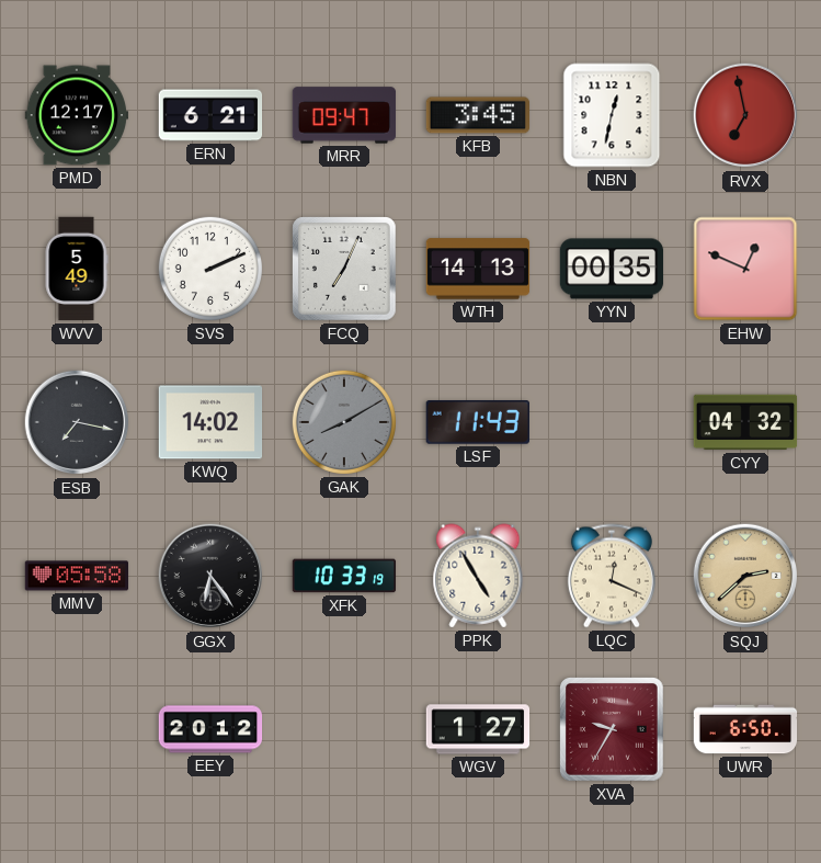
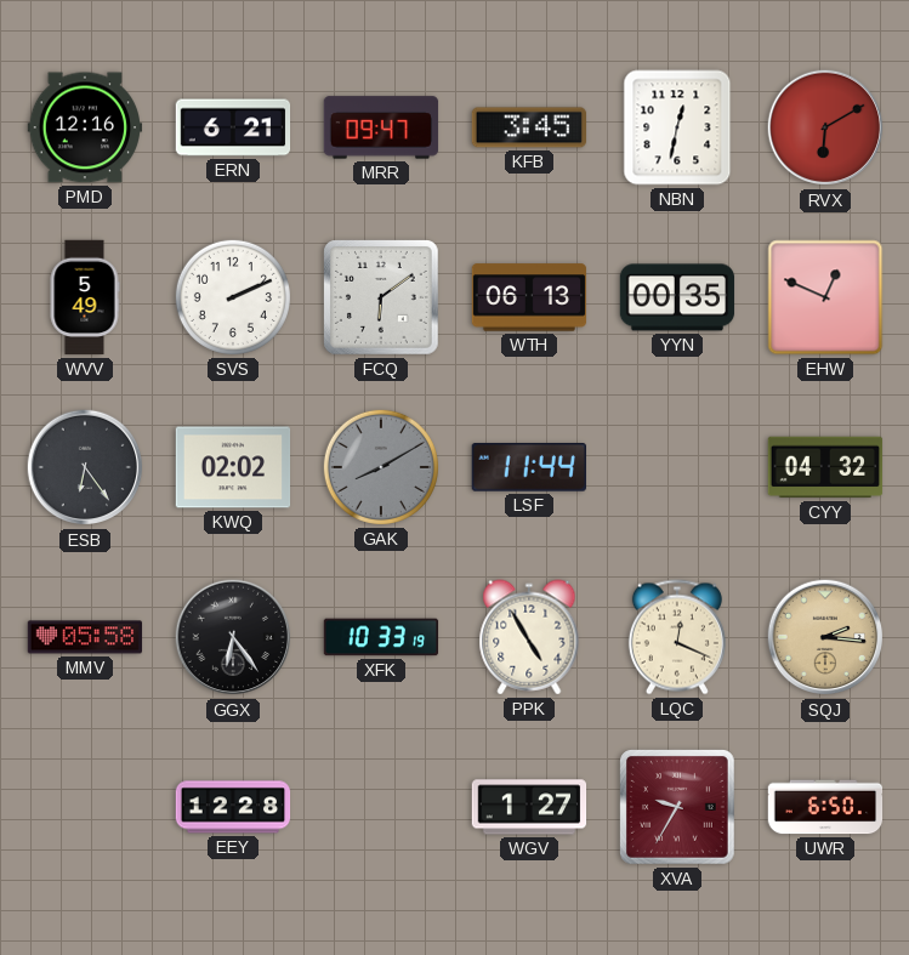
PMD: 12:17 -> 12:16 (85, 127)
RVX: 6:58 -> 6:10 (825, 127)
FCQ: 7:04 -> 6:09 (382, 299)
WTH: 14:13 -> 06:13 (529, 297)
ESB: 7:17 -> 6:24 (85, 467)
KWQ: 14:02 -> 02:02 (233, 467)
LSF: 11:43 -> 11:44 (529, 468)
SQJ: 2:38 -> 2:16 (825, 637)
EEY: 20:12 -> 12:28 (233, 807)
